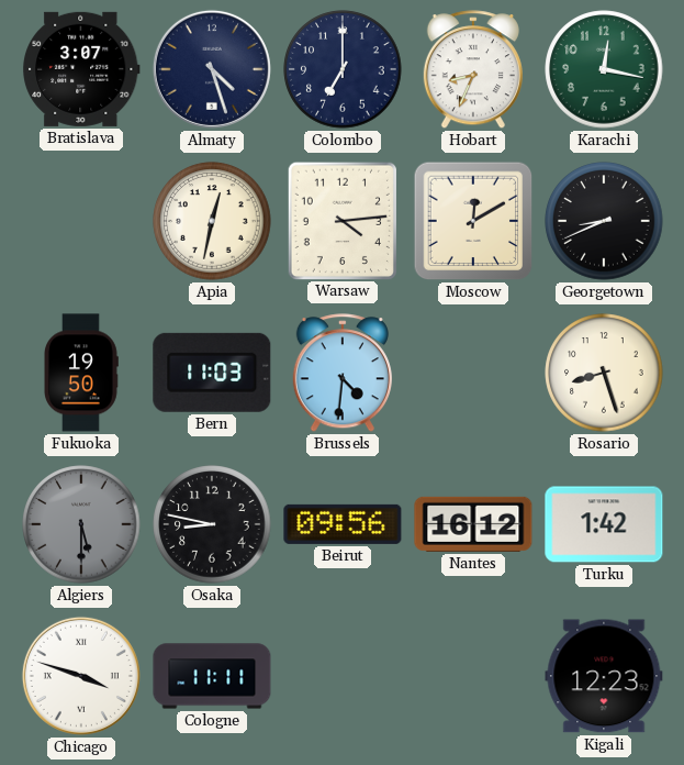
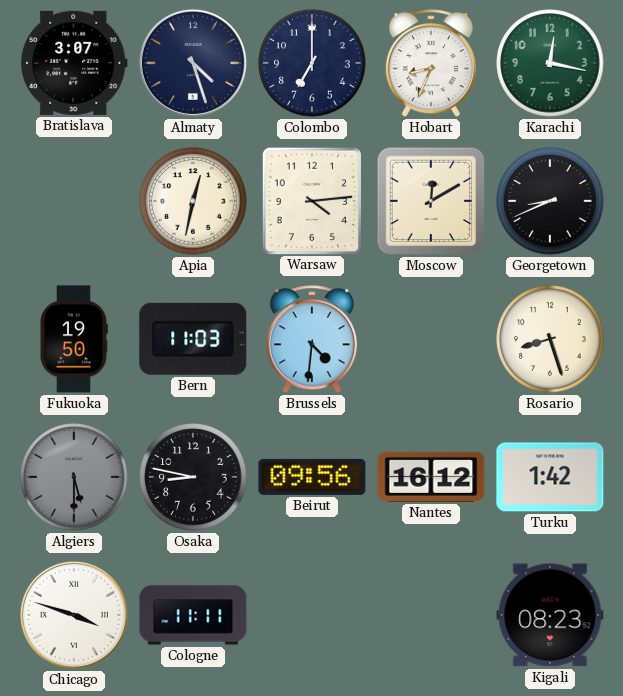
Kigali: 12:23 -> 08:23 (550, 615)
